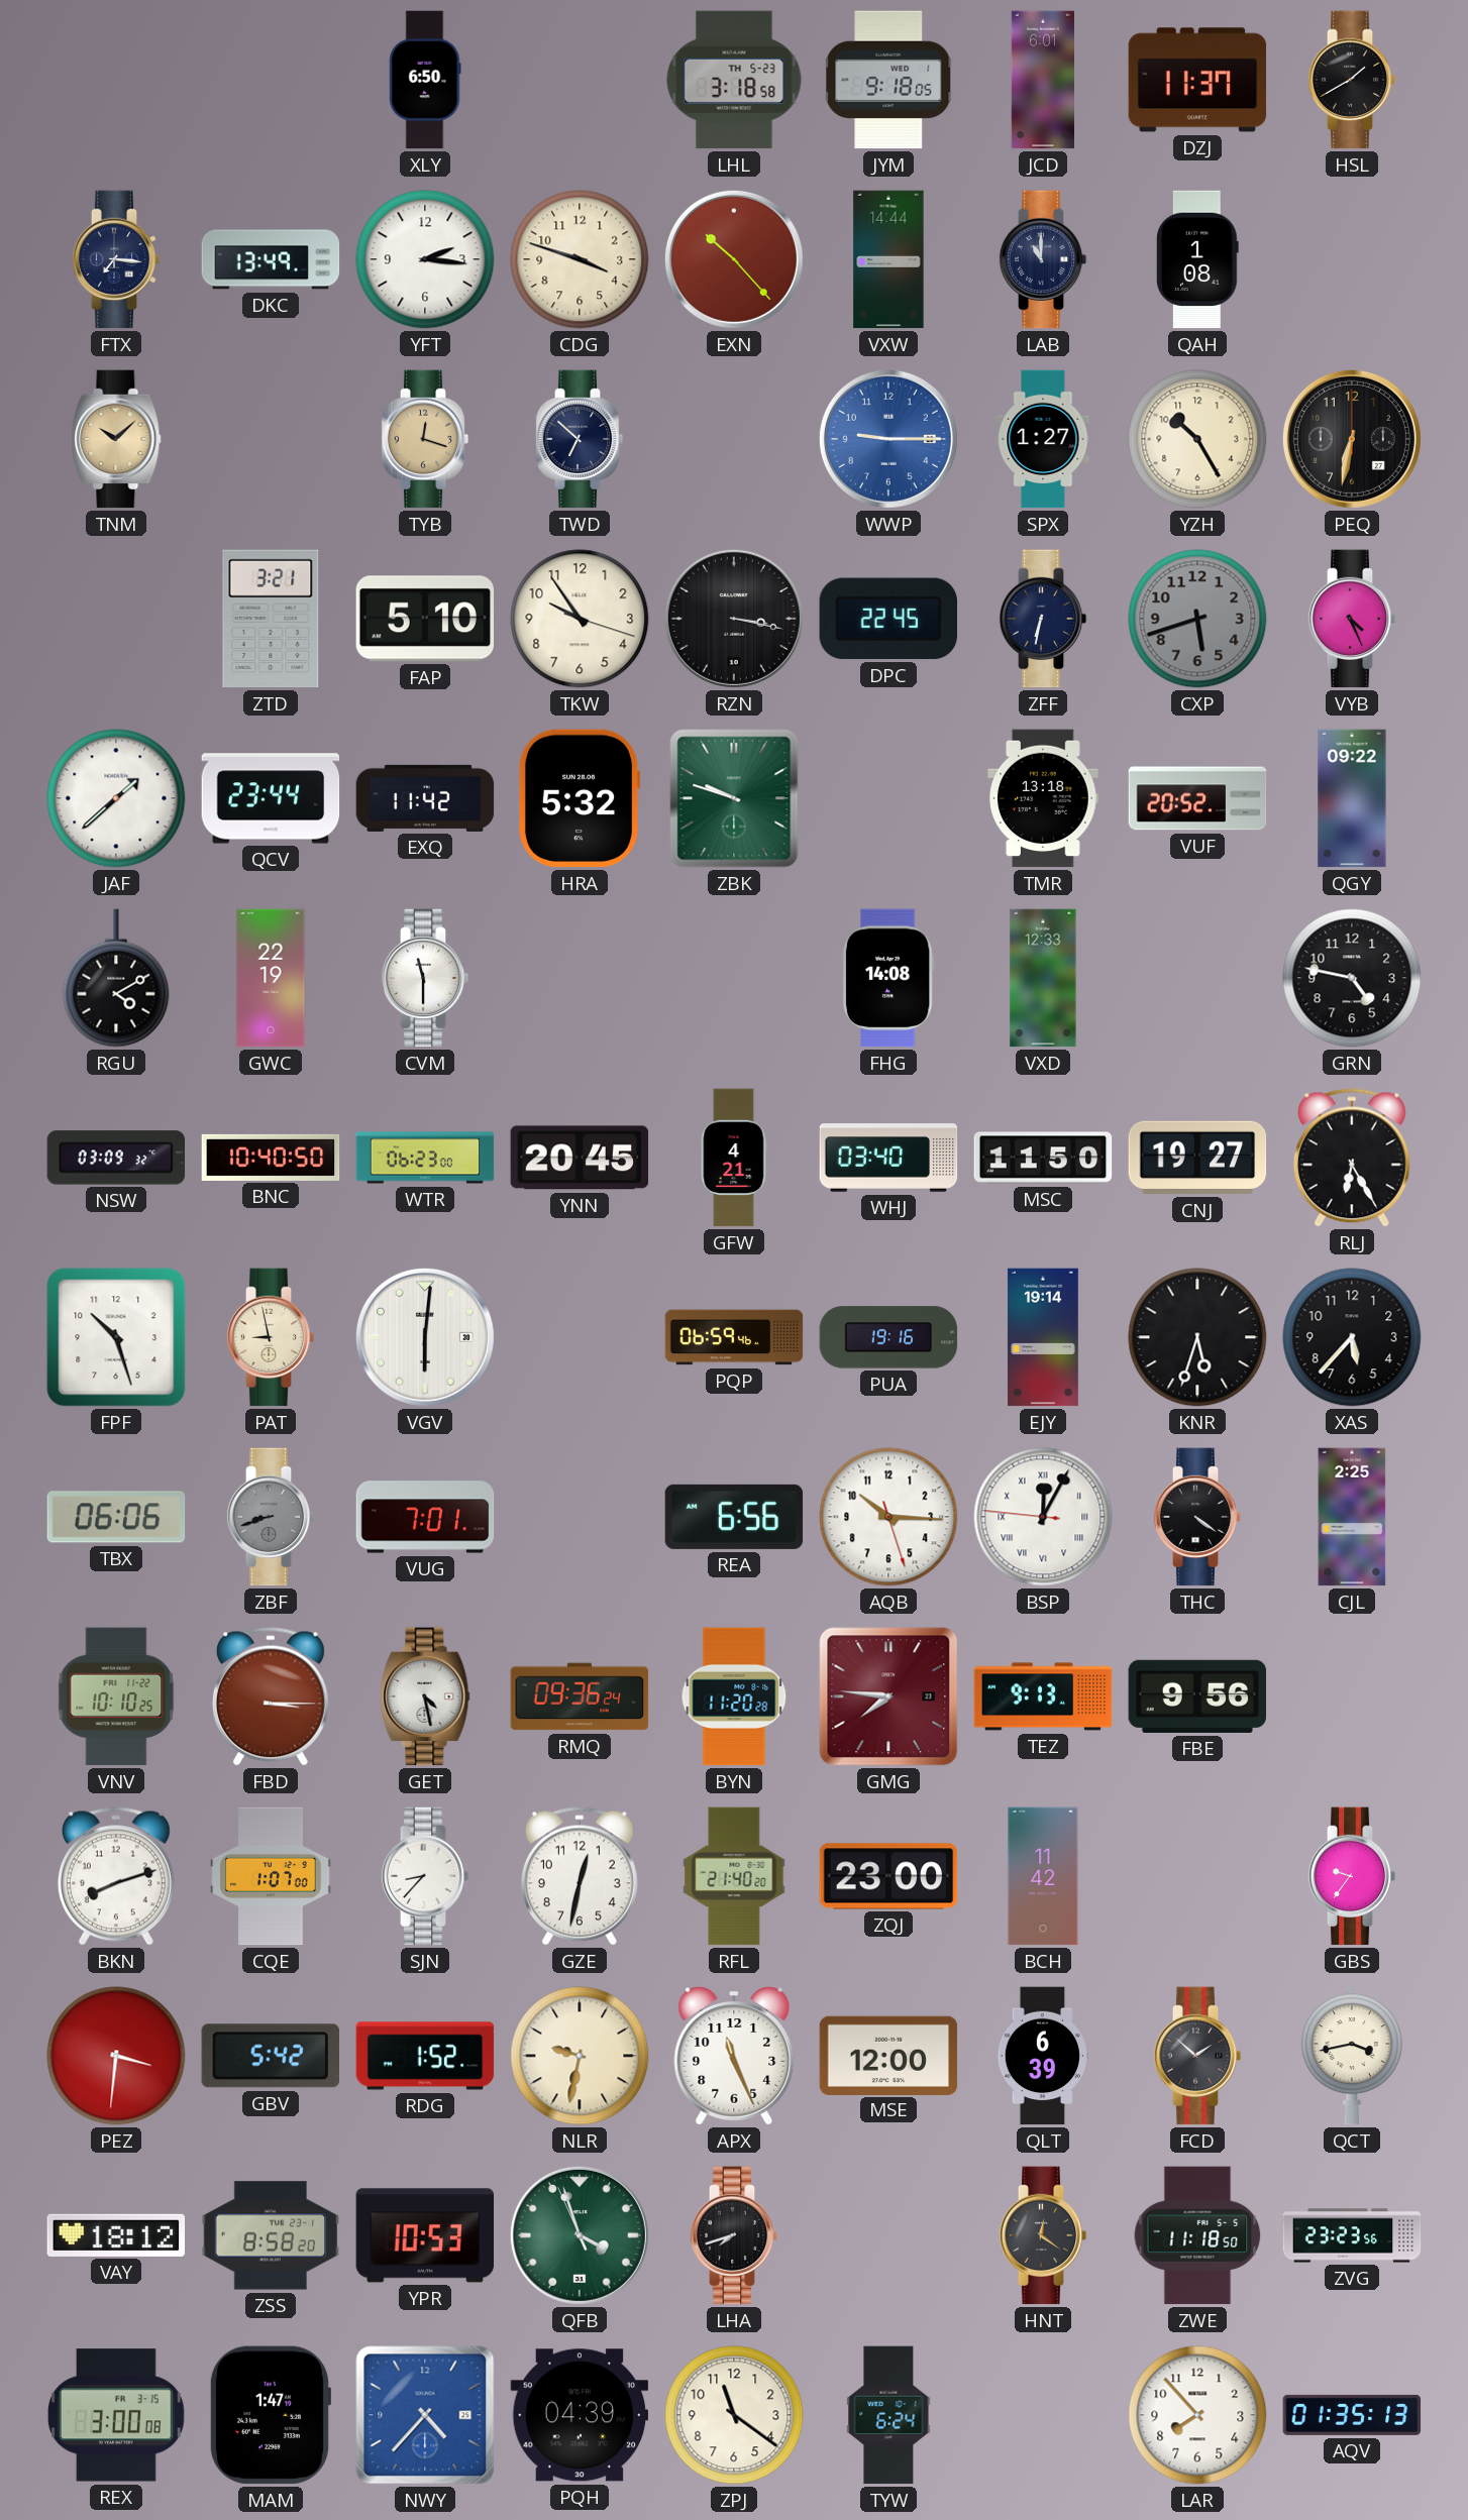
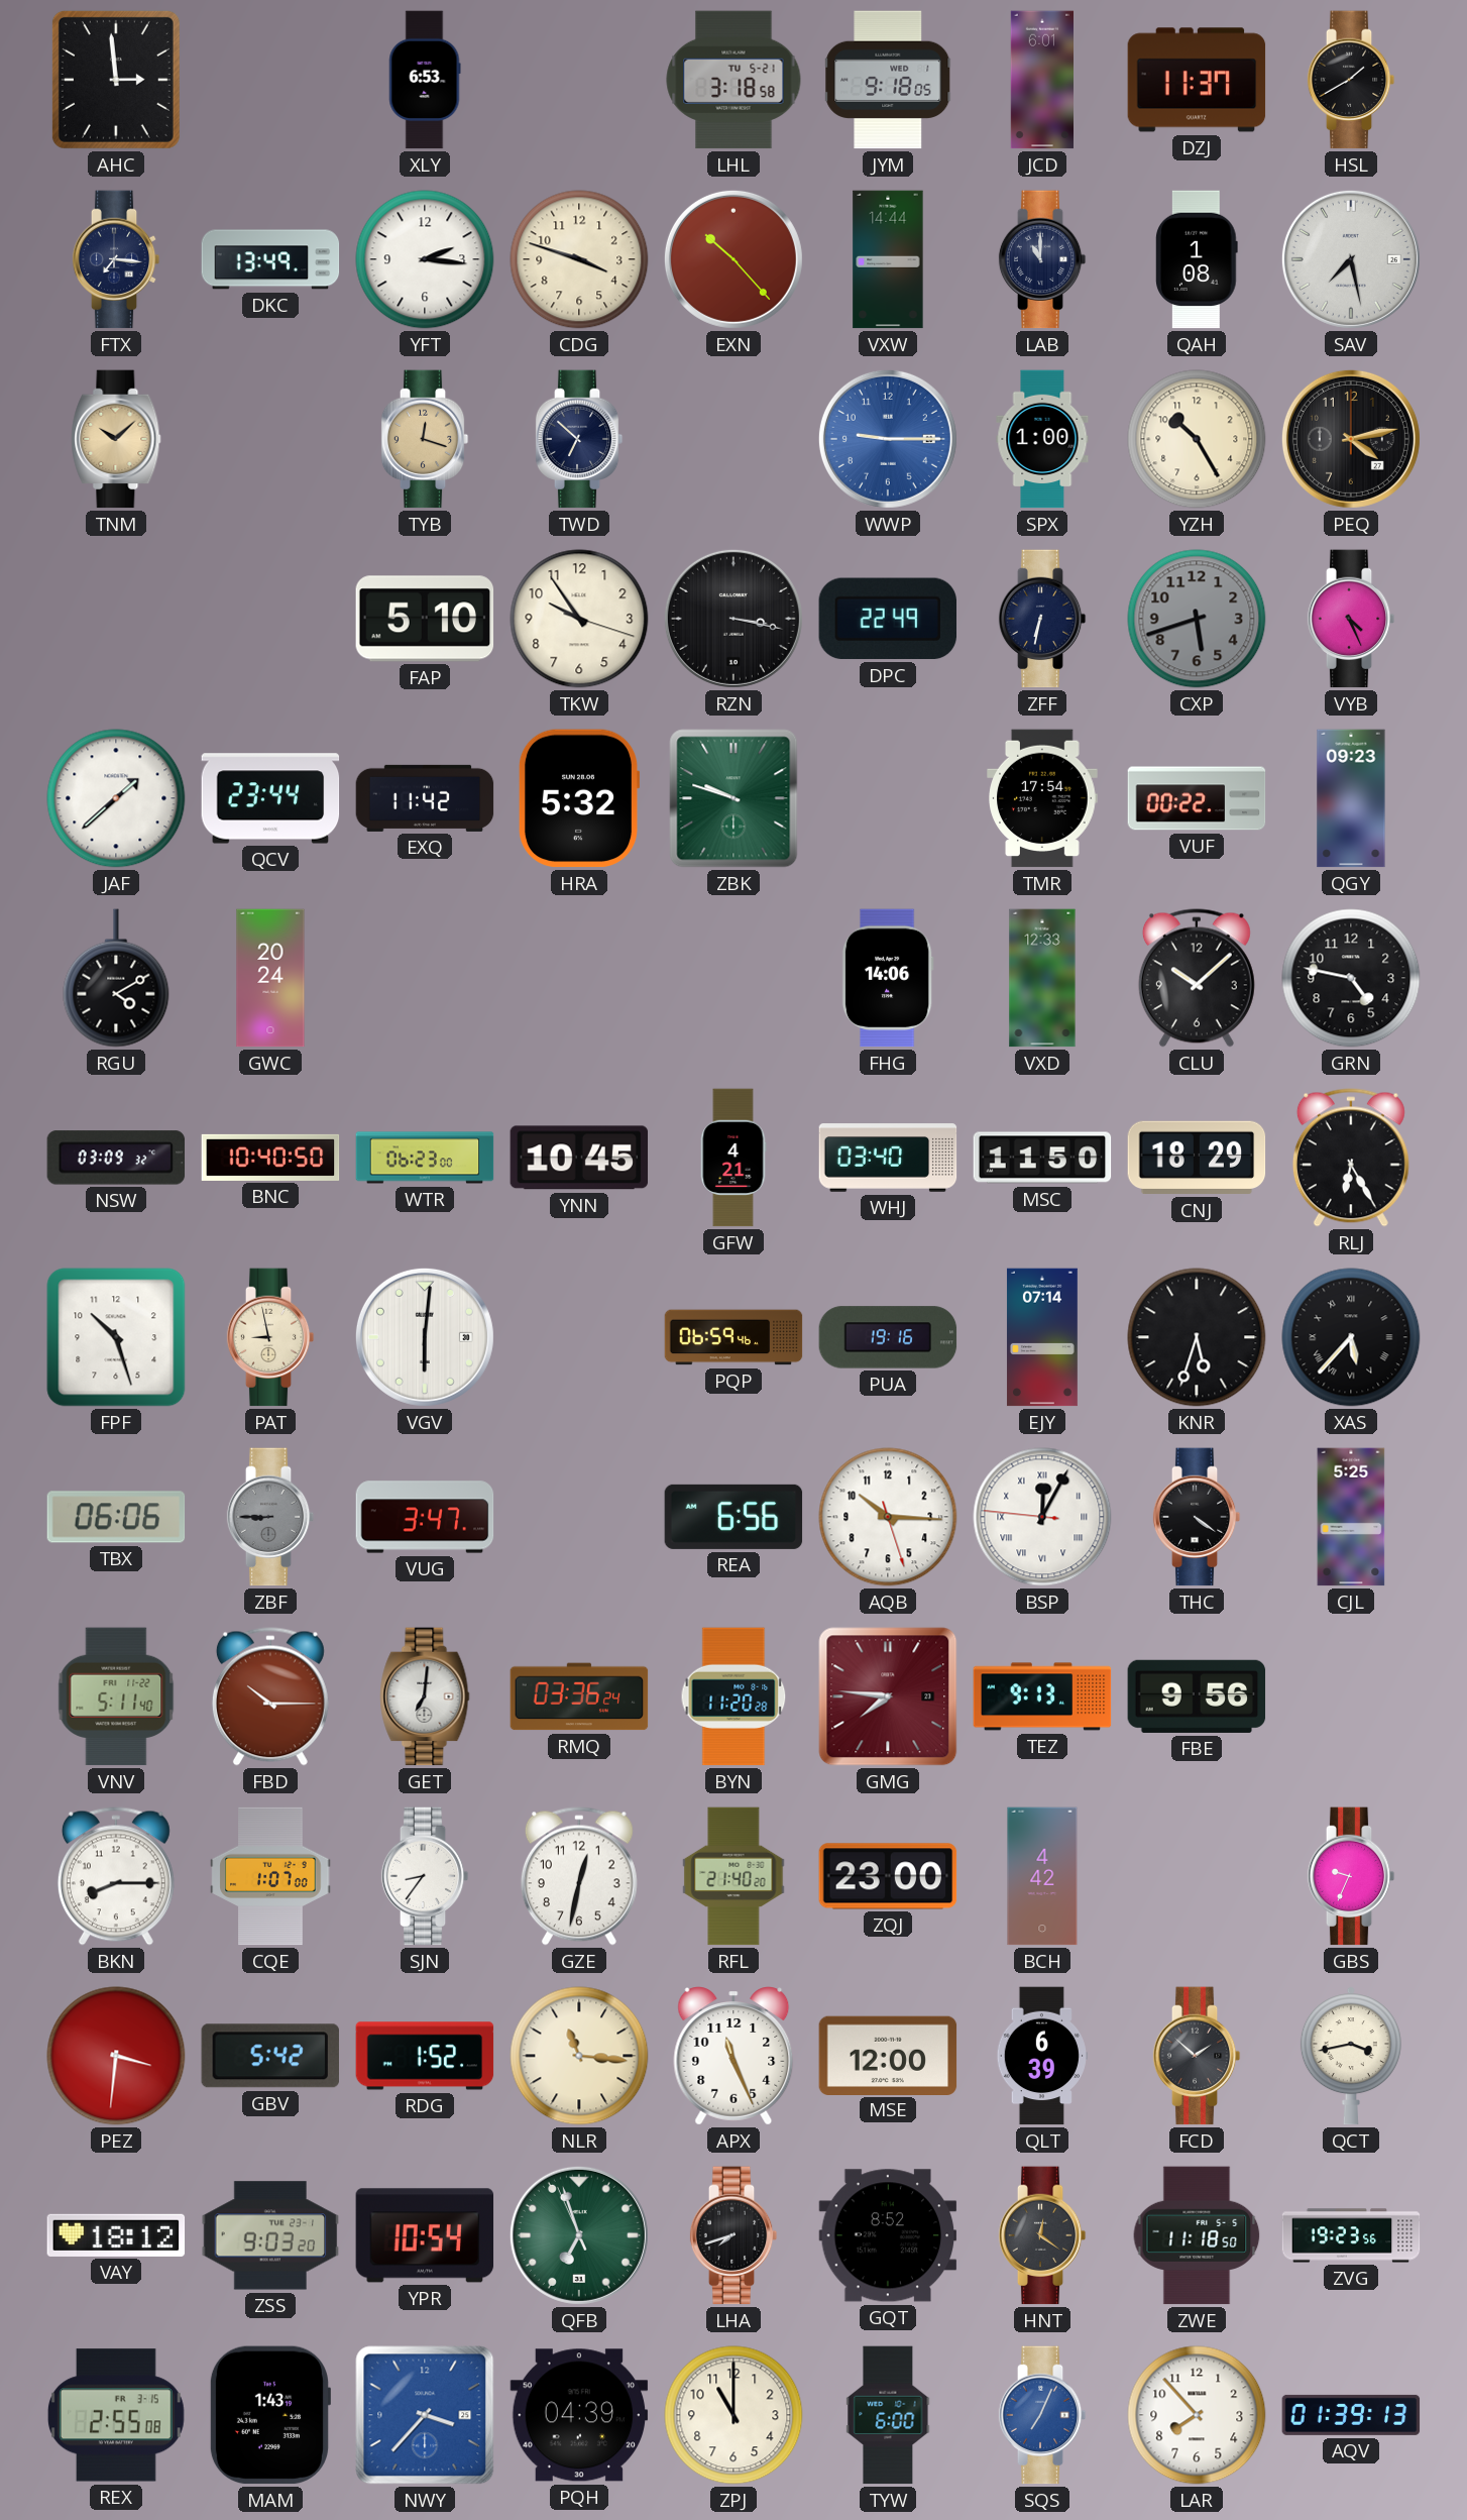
AHC: none -> 2:59 (116, 80)
XLY: 6:50 -> 6:53 (425, 80)
LHL date: TH 5-23 -> TU 5-21 (733, 80)
SAV: none -> 7:28 (1351, 259)
SPX: 1:27 -> 1:00 (1042, 439)
PEQ: 6:32 -> 4:13 (1351, 439)
ZTD: 3:21 -> none (271, 619)
DPC: 22:45 -> 22:49 (887, 619)
TMR: 13:18 -> 17:54 (1042, 798)
VUF: 20:52 -> 00:22 (1197, 798)
QGY: 09:22 -> 09:23 (1351, 798)
GWC: 22:19 -> 20:24 (270, 978)
CVM: 11:30 -> none (425, 978)
FHG: 14:08 -> 14:06 (888, 978)
CLU: none -> 10:08 (1197, 978)
YNN: 20:45 -> 10:45 (579, 1158)
CNJ: 19:27 -> 18:29 (1197, 1158)
EJY: 19:14 -> 07:14 (1042, 1337)
XAS numerals: Arabic -> Roman (1351, 1337)
ZBF: 8:42 -> 8:45 (270, 1517)
VUG: 7:01 -> 3:47 (425, 1517)
CJL: 2:25 -> 5:25 (1351, 1517)
VNV: 10:10 -> 5:11 (116, 1696)
FBD: 3:15 -> 10:15 (270, 1696)
GET: 4:28 -> 7:01 (425, 1696)
RMQ: 09:36 -> 03:36 (579, 1696)
BKN: 8:12 -> 8:15 (116, 1876)
SJN: 8:37 -> 8:36 (425, 1876)
BCH: 11:42 -> 4:42 (1042, 1876)
GBS: 9:36 -> 9:34 (1351, 1876)
NLR: 9:32 -> 11:16 (579, 2056)
ZSS: 8:58 -> 9:03 (270, 2235)
YPR: 10:53 -> 10:54 (425, 2235)
QFB: 3:56 -> 6:56 (579, 2235)
GQT: none -> 8:52 (888, 2235)
ZVG: 23:23 -> 19:23 (1351, 2235)
REX: 3:00 -> 2:55 (116, 2415)
MAM: 1:47 -> 1:43 (269, 2415)
NWY: 4:37 -> 3:37 (425, 2415)
ZPJ: 11:21 -> 11:00 (733, 2415)
TYW: 6:24 -> 6:00 (888, 2415)
SQS: none -> 7:04 (1042, 2415)
AQV: 01:35 -> 01:39 (1351, 2415)
